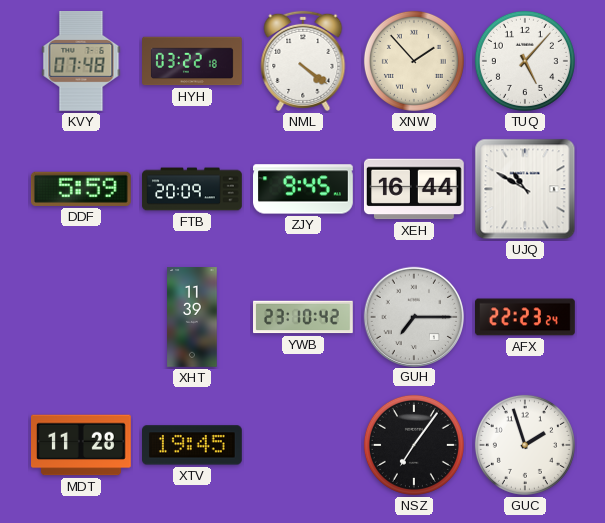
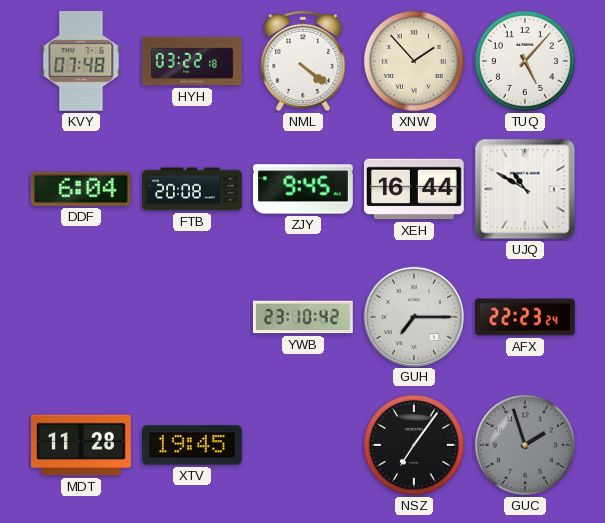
DDF: 5:59 -> 6:04 (81, 189)
FTB: 20:09 -> 20:08 (192, 189)
XHT: 11:39 -> none (192, 317)
GUC dial: white -> grey (525, 445)
